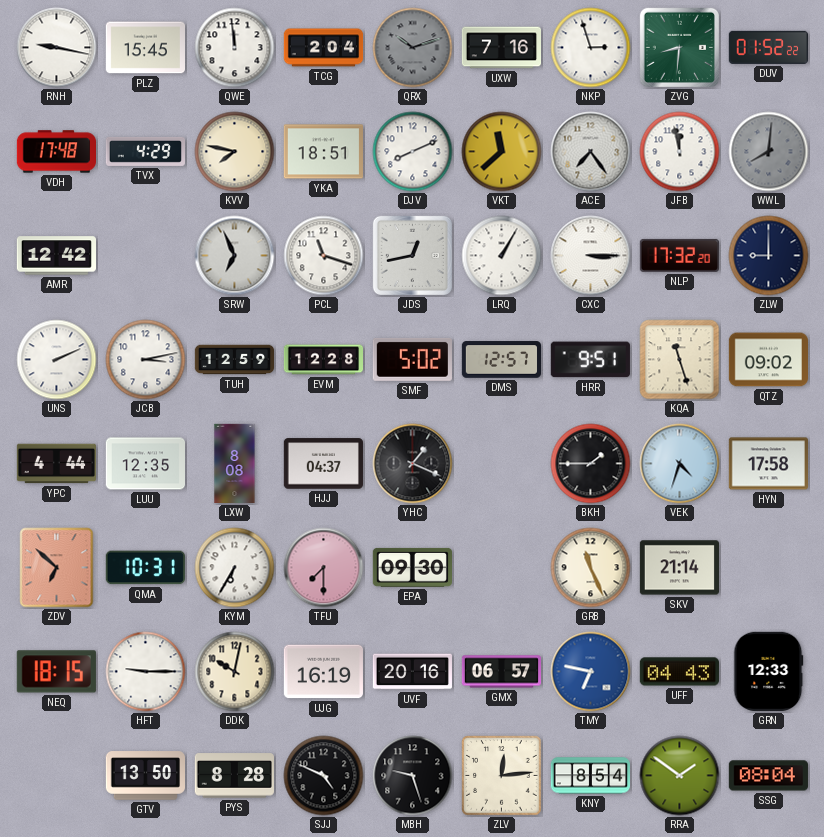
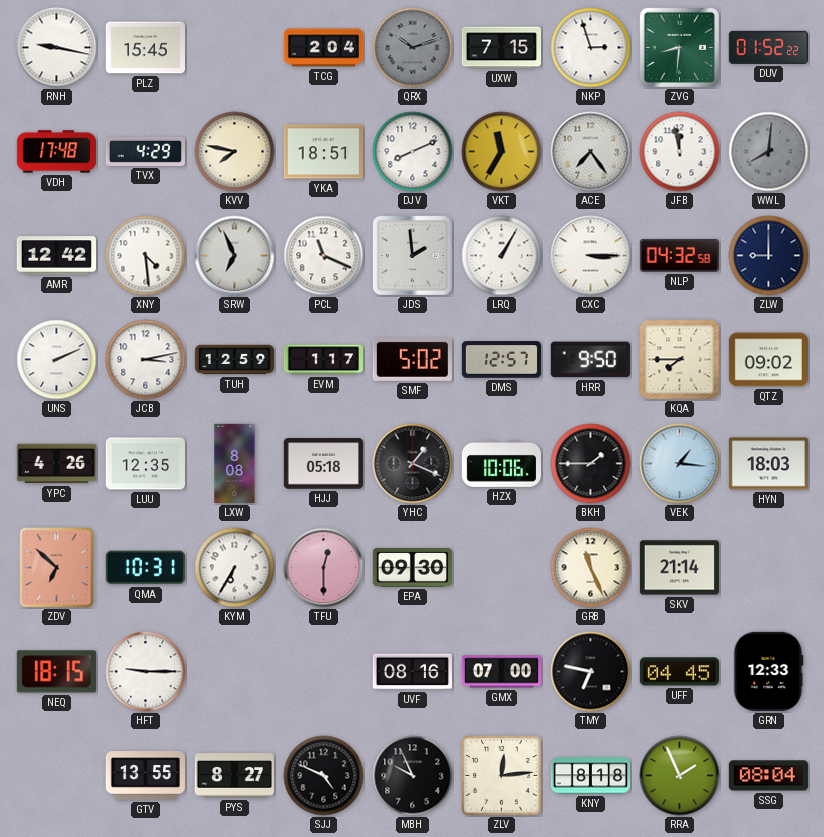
QWE: 11:59 -> none (235, 48)
UXW: 7:16 -> 7:15 (501, 48)
VKT: 11:38 -> 11:35 (502, 152)
XNY: none -> 4:29 (146, 256)
PCL: 11:18 -> 11:19 (324, 256)
JDS: 12:43 -> 1:59 (412, 255)
NLP: 17:32 -> 04:32 (679, 255)
EVM: 12:28 -> 1:17 (323, 360)
HRR: 9:51 -> 9:50 (590, 360)
KQA: 11:27 -> 7:45 (680, 360)
YPC: 4:44 -> 4:26 (56, 464)
HJJ: 04:37 -> 05:18 (323, 464)
HZX: none -> 10:06 (501, 464)
VEK: 4:33 -> 1:16 (680, 464)
HYN: 17:58 -> 18:03 (768, 464)
TFU: 7:30 -> 12:30 (324, 568)
DDK: 10:02 -> none (235, 672)
UJG: 16:19 -> none (323, 672)
UVF: 20:16 -> 08:16 (412, 672)
GMX: 06:57 -> 07:00 (501, 672)
TMY dial: blue -> black (591, 672)
UFF: 04:43 -> 04:45 (679, 672)
GTV: 13:50 -> 13:55 (145, 776)
PYS: 8:28 -> 8:27 (234, 776)
MBH: 9:27 -> 9:56 (413, 776)
KNY: 8:54 -> 8:18 (590, 776)
RRA: 1:51 -> 1:56 (680, 776)
